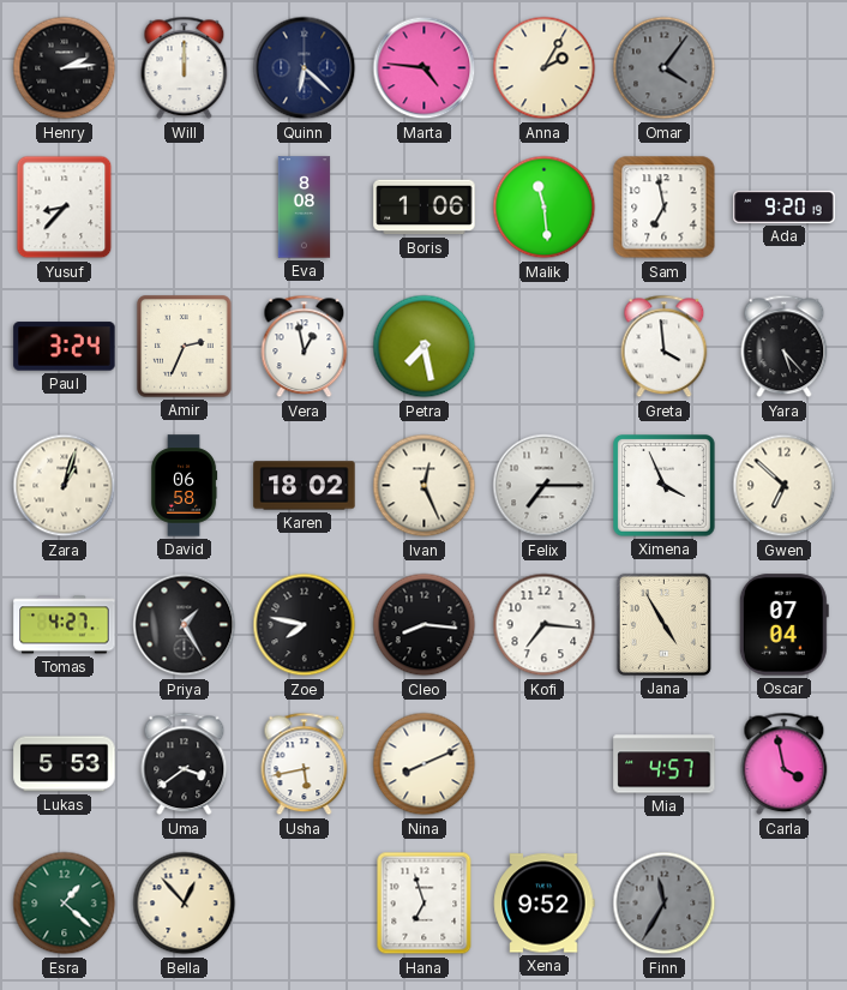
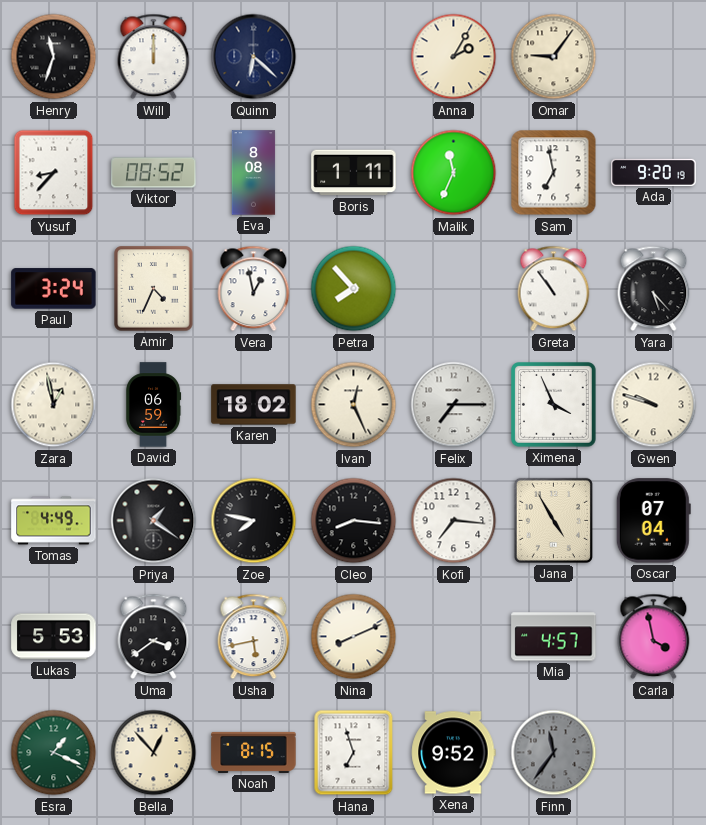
Henry: 2:14 -> 11:33 (54, 57)
Marta: 4:46 -> none (425, 68)
Omar: 4:06 -> 9:06 (554, 57)
Omar dial: grey -> cream (554, 57)
Viktor: none -> 08:52 (154, 173)
Boris: 1:06 -> 1:11 (354, 173)
Malik: 11:29 -> 11:34 (454, 173)
Amir: 2:34 -> 4:34 (154, 289)
Petra: 7:28 -> 7:53 (354, 289)
Greta: 3:59 -> 10:54 (554, 289)
Zara: 1:03 -> 12:58 (54, 405)
David: 06:58 -> 06:59 (154, 405)
Gwen: 6:52 -> 9:48 (654, 405)
Tomas: 4:27 -> 4:49 (54, 521)
Priya: 1:25 -> 1:21 (154, 521)
Esra: 1:22 -> 1:19 (54, 753)
Noah: none -> 8:15 (254, 752)
Finn: 11:35 -> 11:36 (554, 753)
